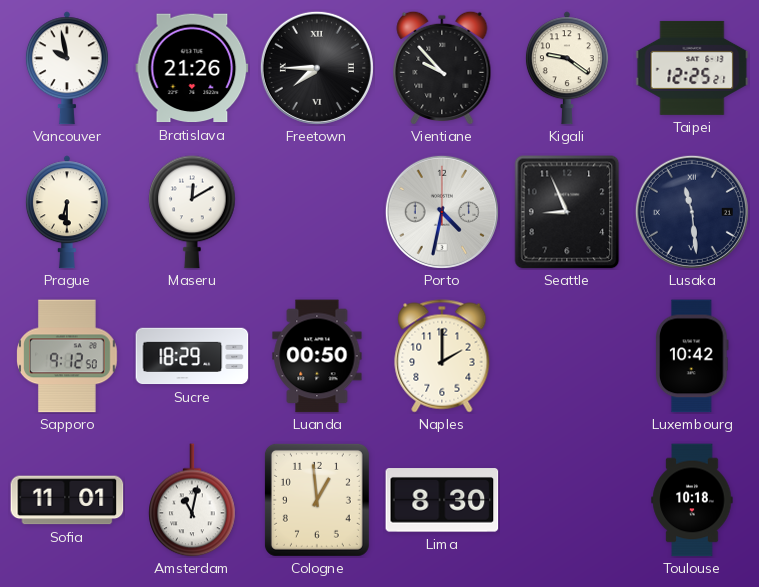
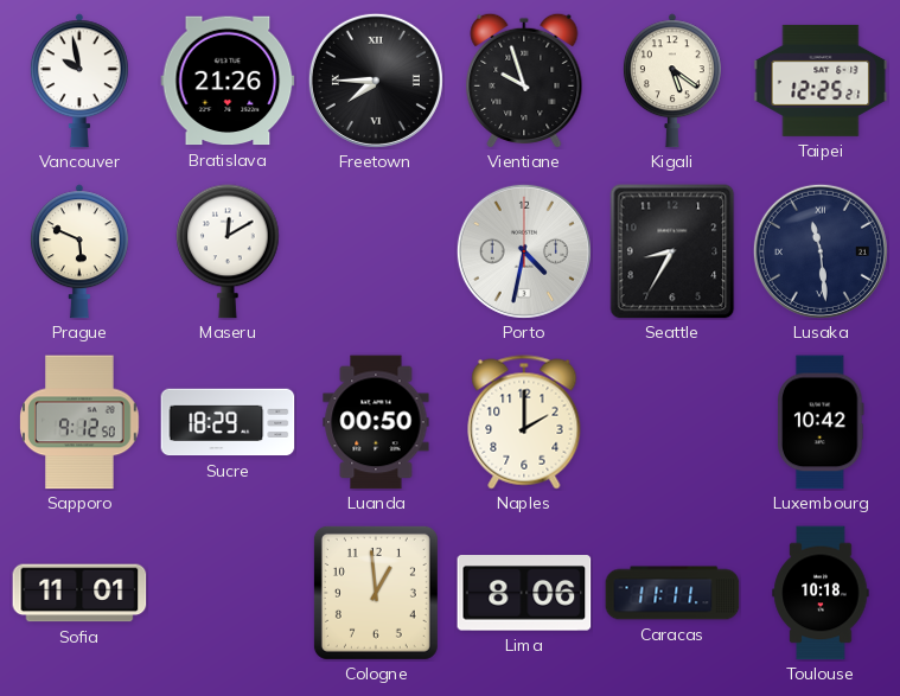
Vientiane: 9:53 -> 9:57 (524, 81)
Kigali: 9:21 -> 5:21 (672, 81)
Prague: 6:30 -> 5:49 (79, 251)
Seattle: 8:56 -> 8:35 (672, 251)
Amsterdam: 11:02 -> none (192, 500)
Lima: 8:30 -> 8:06 (524, 593)
Caracas: none -> 11:11 (672, 593)
